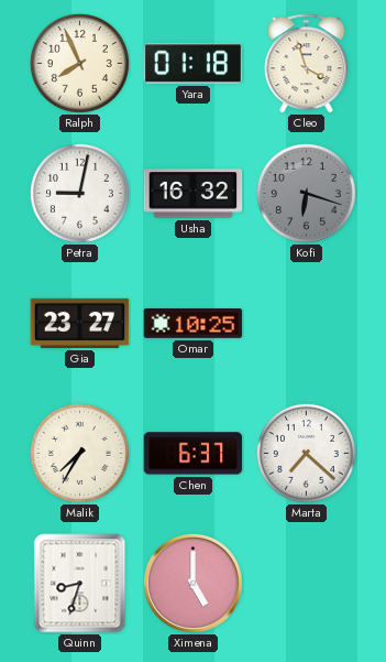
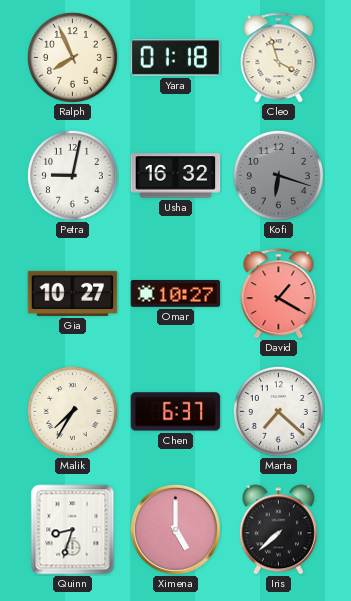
Gia: 23:27 -> 10:27 (73, 293)
Omar: 10:25 -> 10:27 (176, 294)
David: none -> 1:20 (279, 294)
Iris: none -> 7:38 (278, 530)
